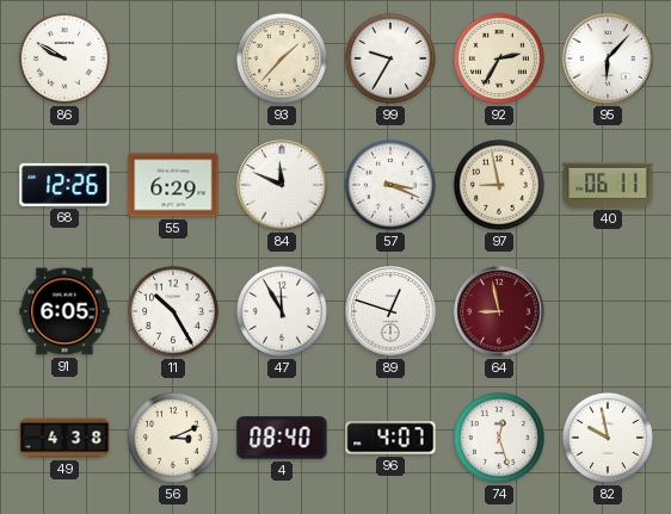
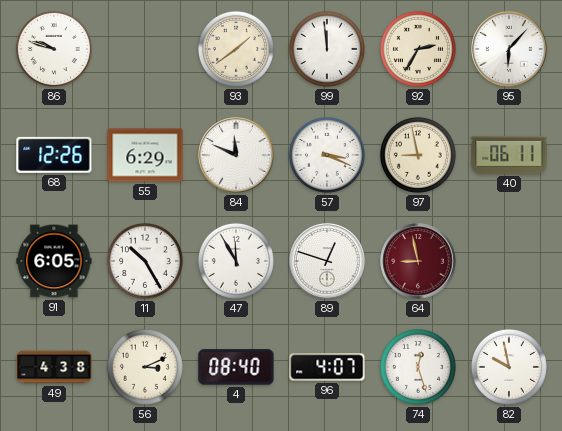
86: 9:50 -> 9:48 (54, 49)
93: 1:37 -> 1:39 (236, 49)
99: 9:35 -> 11:59 (327, 49)
